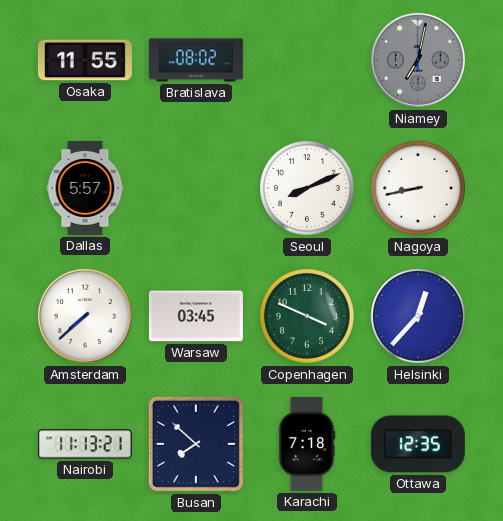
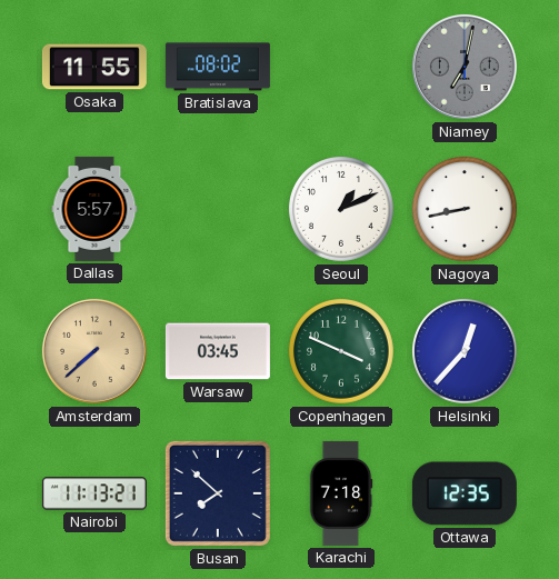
Seoul: 8:11 -> 1:11 (342, 210)
Amsterdam dial: white -> champagne (94, 351)
